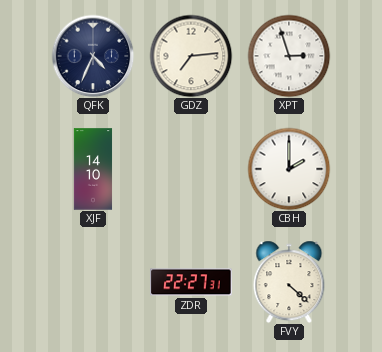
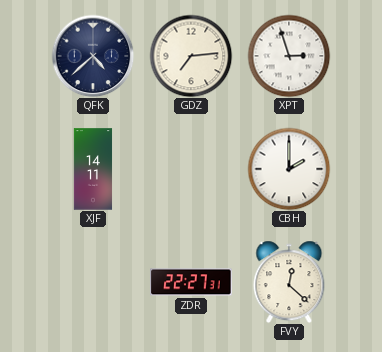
QFK: 4:34 -> 4:38 (93, 56)
XJF: 14:10 -> 14:11 (93, 169)
FVY: 4:22 -> 12:22 (289, 282)
